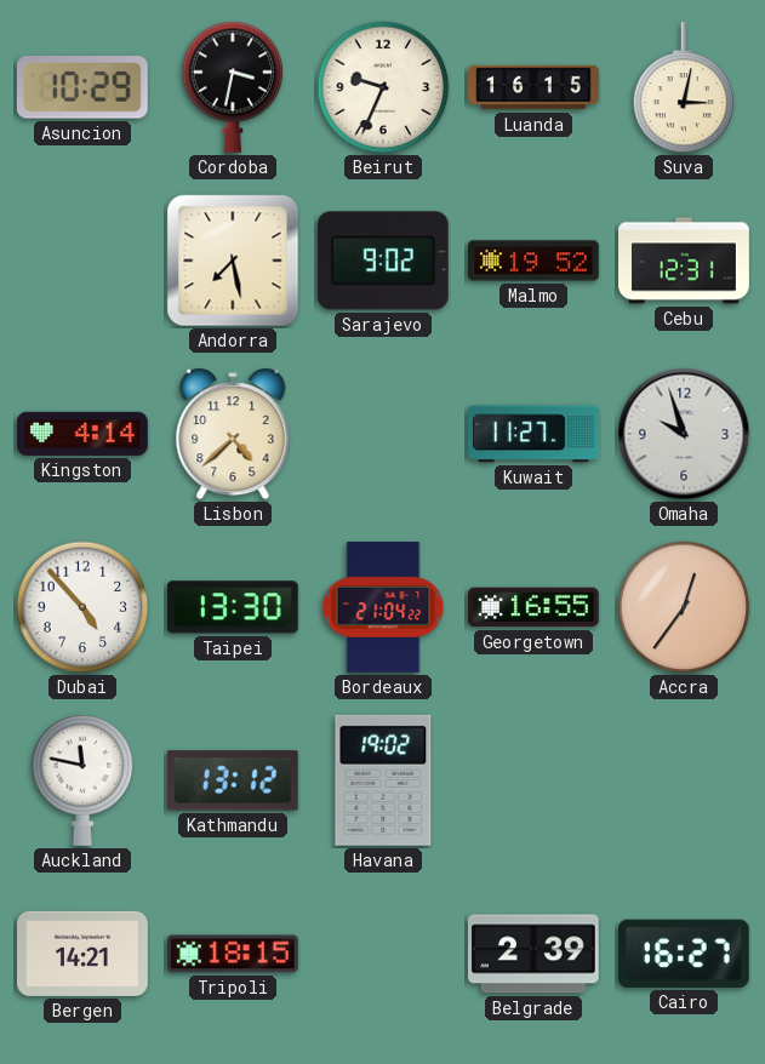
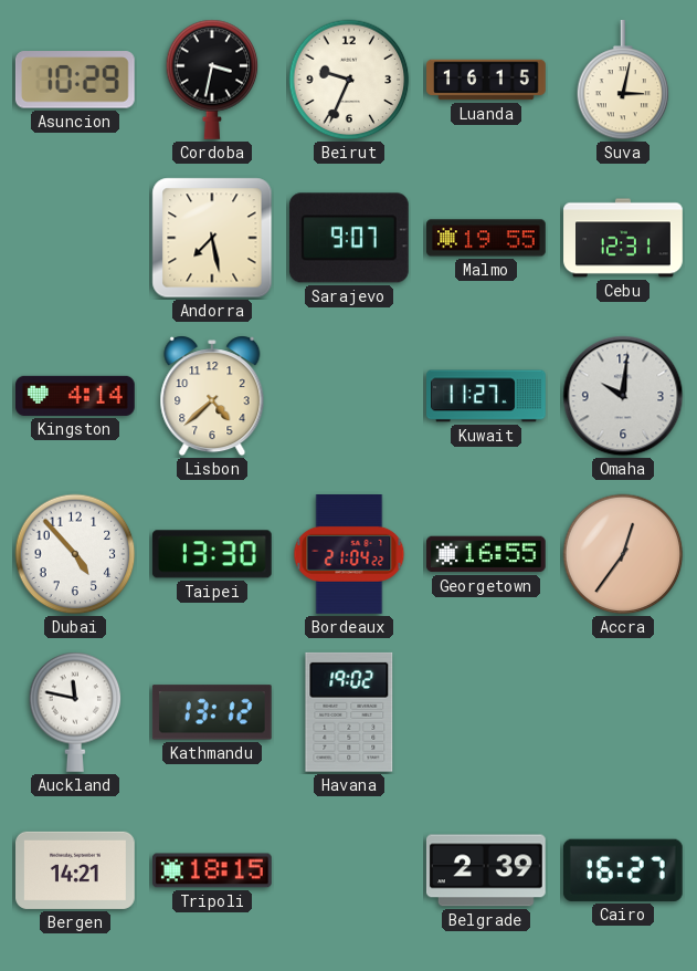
Sarajevo: 9:02 -> 9:07 (349, 238)
Malmo: 19:52 -> 19:55 (487, 238)
Omaha: 9:57 -> 10:01 (623, 396)
